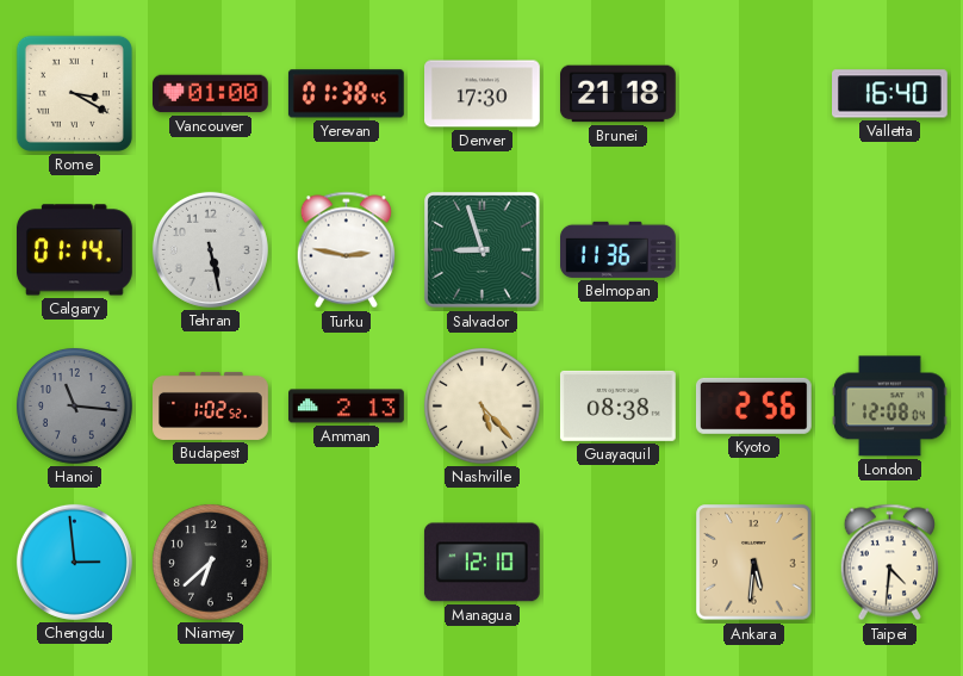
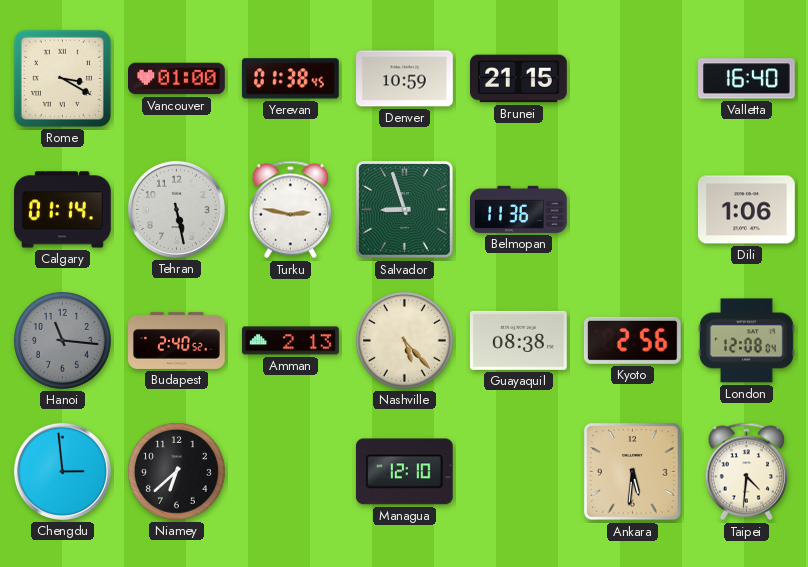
Denver: 17:30 -> 10:59 (405, 79)
Brunei: 21:18 -> 21:15 (519, 79)
Dili: none -> 1:06 (747, 210)
Budapest: 1:02 -> 2:40 (177, 340)
